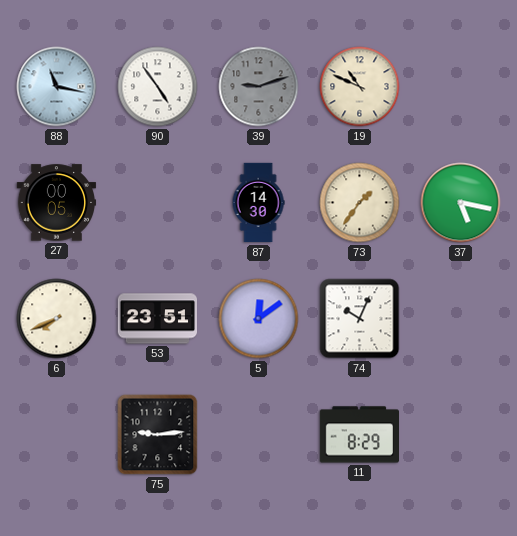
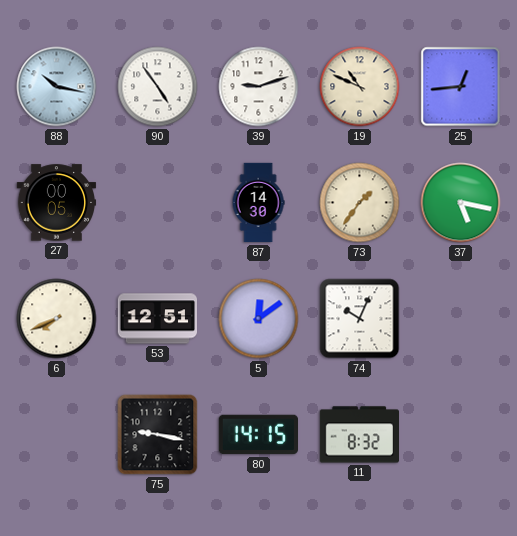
88: 11:17 -> 10:17 (57, 87)
39 dial: grey -> white (259, 87)
25: none -> 12:44 (461, 87)
53: 23:51 -> 12:51 (157, 319)
75: 9:14 -> 9:17 (158, 435)
80: none -> 14:15 (258, 435)
11: 8:29 -> 8:32 (359, 435)
